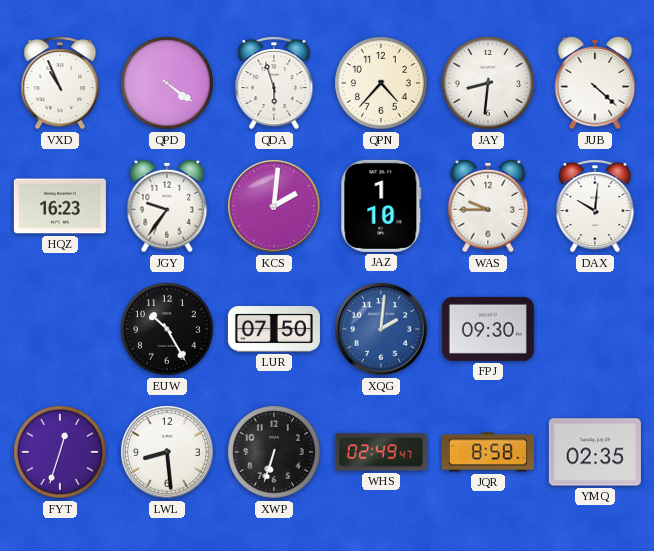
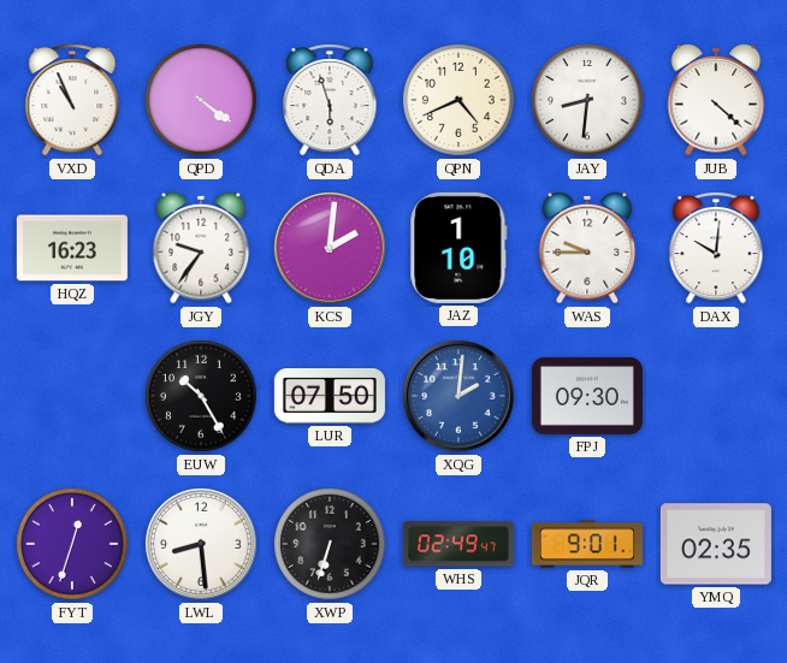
QPN: 4:37 -> 4:41 (458, 100)
JQR: 8:58 -> 9:01 (587, 544)
